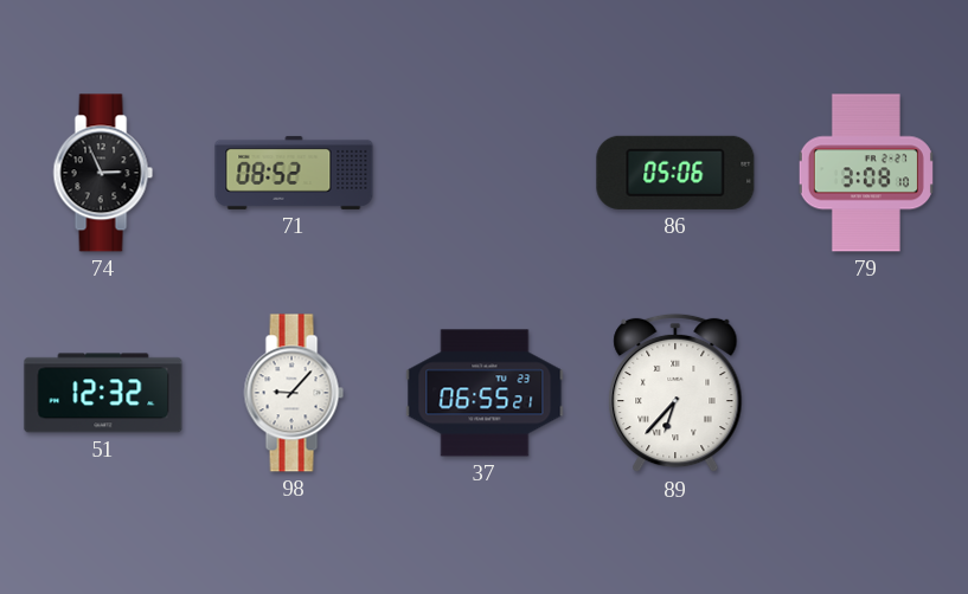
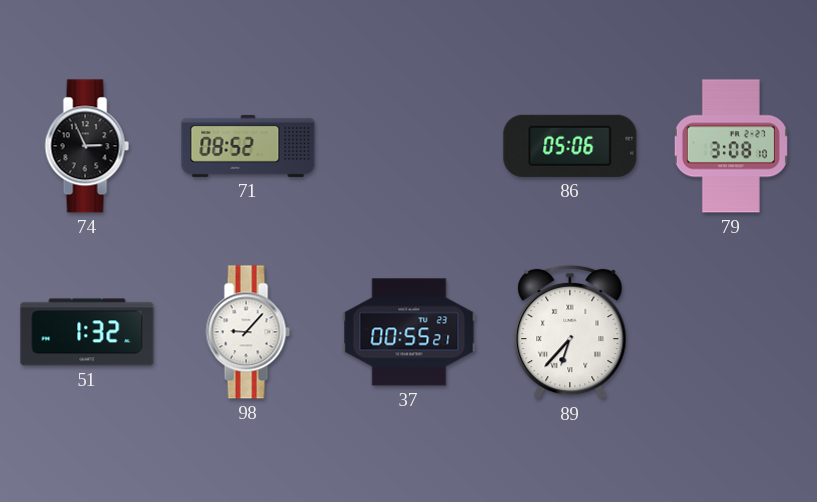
51: 12:32 -> 1:32 (87, 332)
37: 06:55 -> 00:55 (409, 332)
